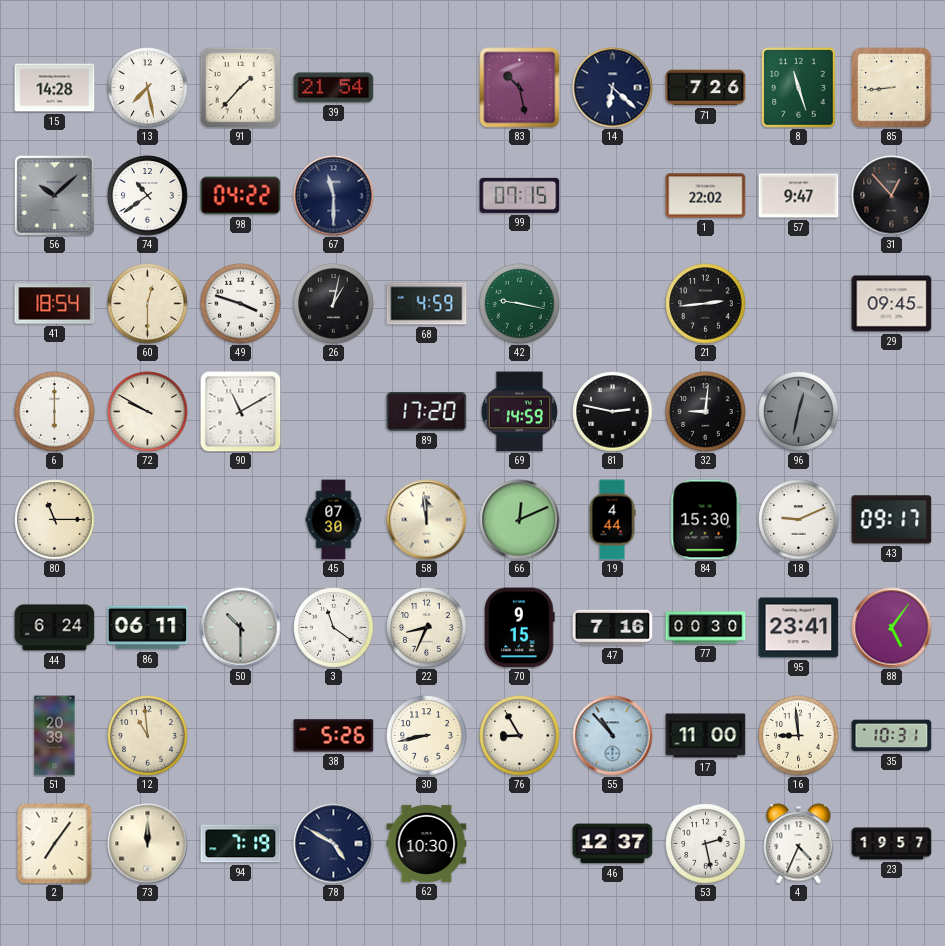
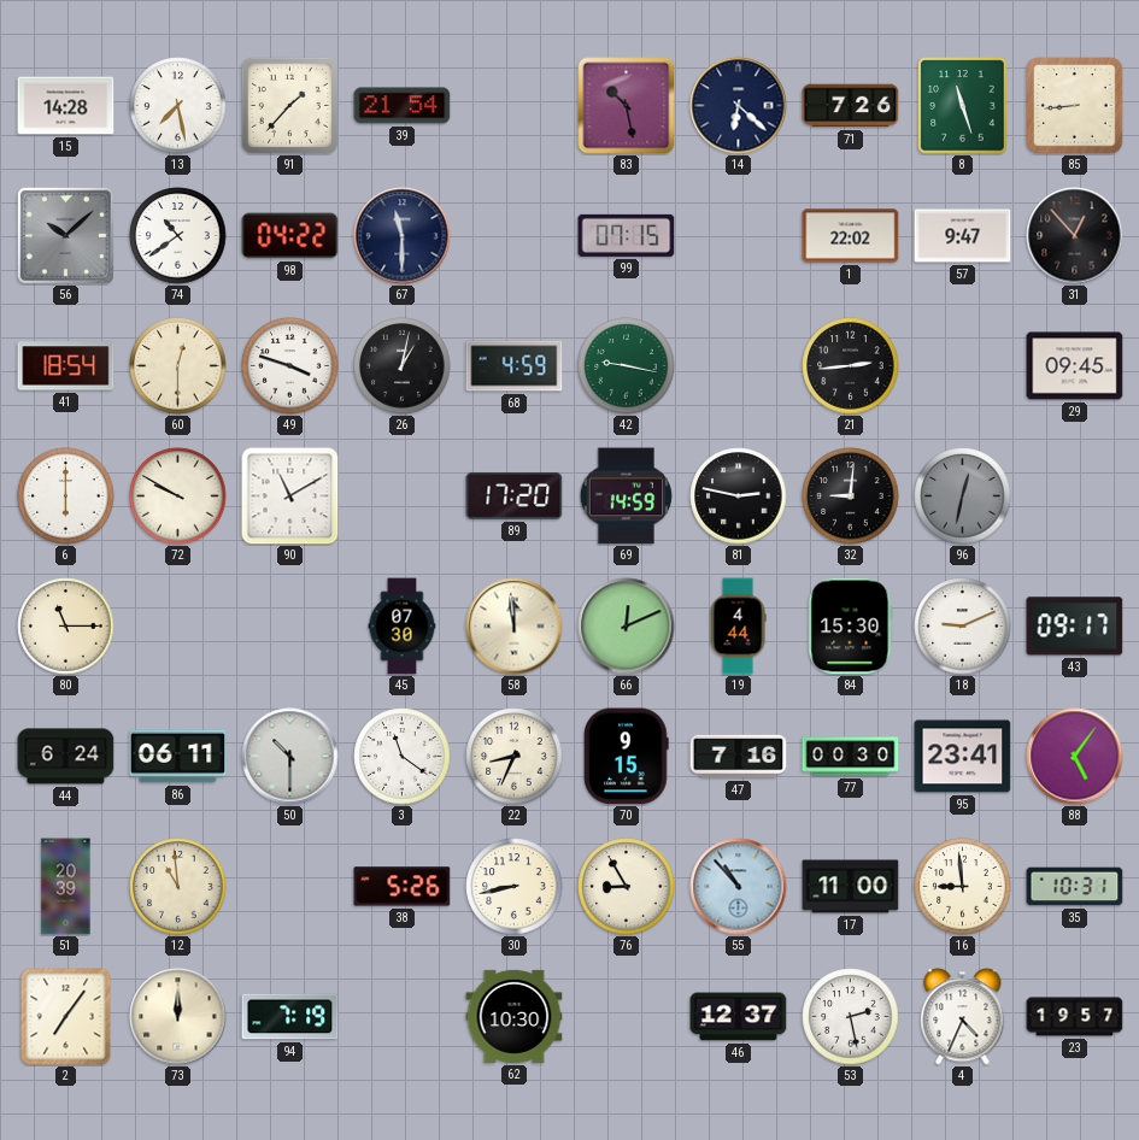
78: 4:50 -> none (334, 844)
